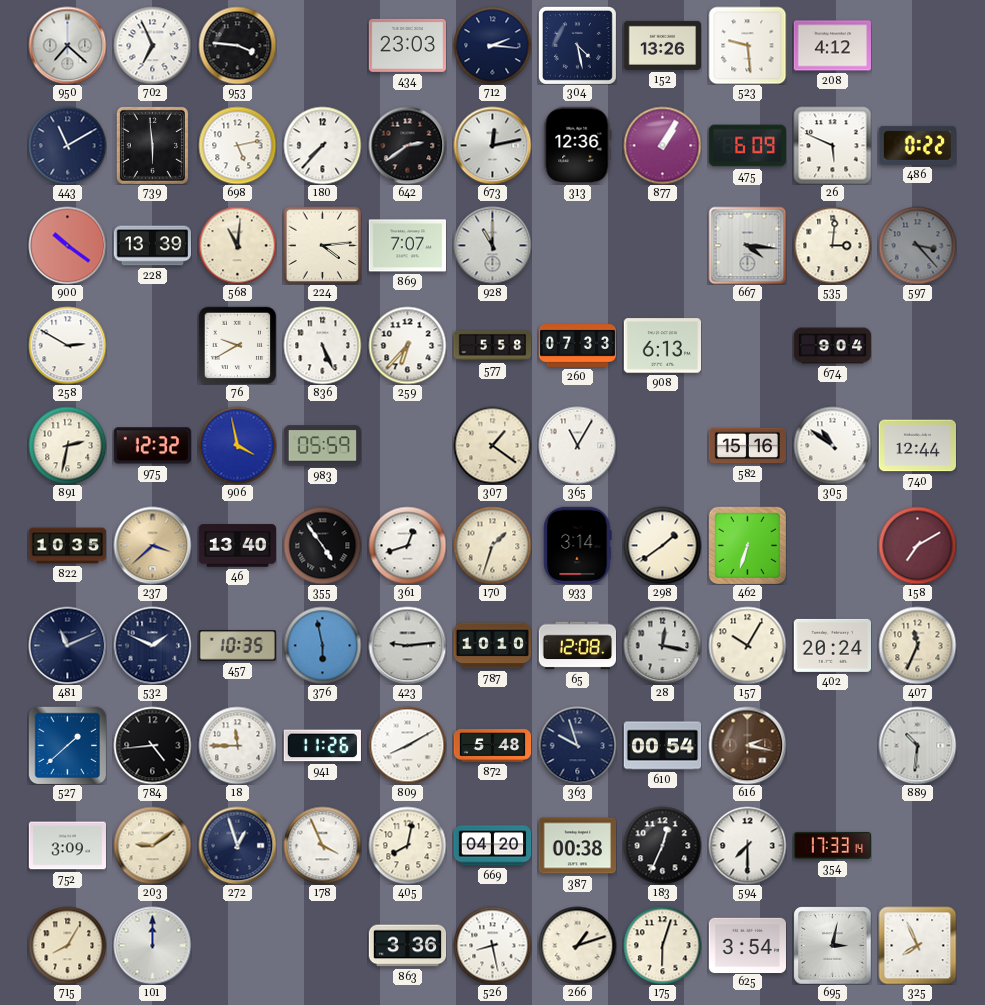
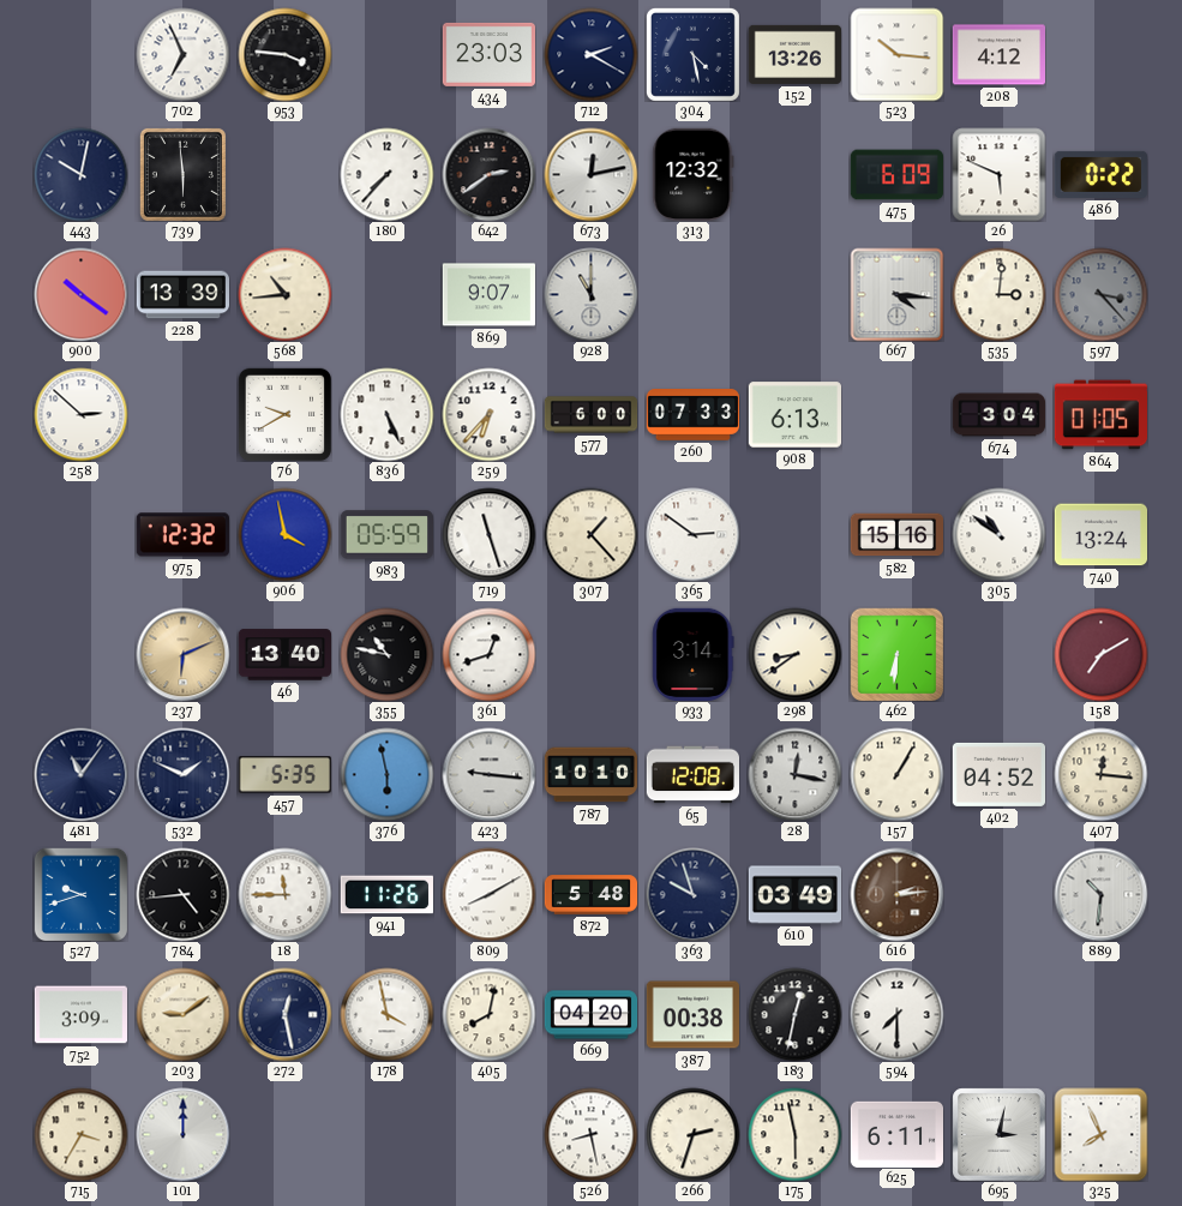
950: 7:22 -> none (67, 45)
712: 2:16 -> 2:20 (590, 54)
523: 9:29 -> 10:16 (896, 54)
443: 11:10 -> 10:02 (80, 174)
698: 5:13 -> none (237, 145)
313: 12:36 -> 12:32 (694, 174)
877: 1:05 -> none (662, 145)
568: 11:01 -> 10:44 (284, 294)
224: 4:14 -> none (322, 245)
869: 7:07 -> 9:07 (488, 295)
258: 2:50 -> 2:52 (80, 414)
577: 5:58 -> 6:00 (590, 415)
674: 9:04 -> 3:04 (998, 415)
864: none -> 01:05 (1100, 415)
891: 2:32 -> none (67, 445)
719: none -> 11:27 (488, 534)
307: 1:21 -> 1:23 (590, 534)
365: 11:05 -> 2:51 (692, 534)
740: 12:44 -> 13:24 (1100, 535)
822: 10:35 -> none (67, 546)
237: 3:38 -> 6:11 (182, 654)
355: 4:54 -> 10:47 (386, 654)
170: 1:33 -> none (492, 545)
298: 1:39 -> 8:39 (794, 654)
462: 6:33 -> 6:31 (896, 654)
481: 11:11 -> 11:06 (80, 774)
457: 10:35 -> 5:35 (284, 775)
423: 9:14 -> 9:16 (488, 774)
157: 10:05 -> 1:05 (896, 774)
402: 20:24 -> 04:52 (998, 774)
407: 11:34 -> 12:16 (1100, 774)
527: 1:38 -> 9:42 (80, 894)
610: 00:54 -> 03:49 (794, 895)
616: 2:17 -> 2:14 (896, 894)
272: 12:57 -> 12:28 (284, 1014)
178: 3:56 -> 3:58 (386, 1014)
183: 12:34 -> 12:32 (794, 1014)
354: 17:33 -> none (832, 845)
715: 8:05 -> 3:35 (80, 1134)
863: 3:36 -> none (407, 946)
266: 1:12 -> 2:33 (692, 1134)
175: 6:03 -> 5:58 (794, 1134)
625: 3:54 -> 6:11 (896, 1134)
